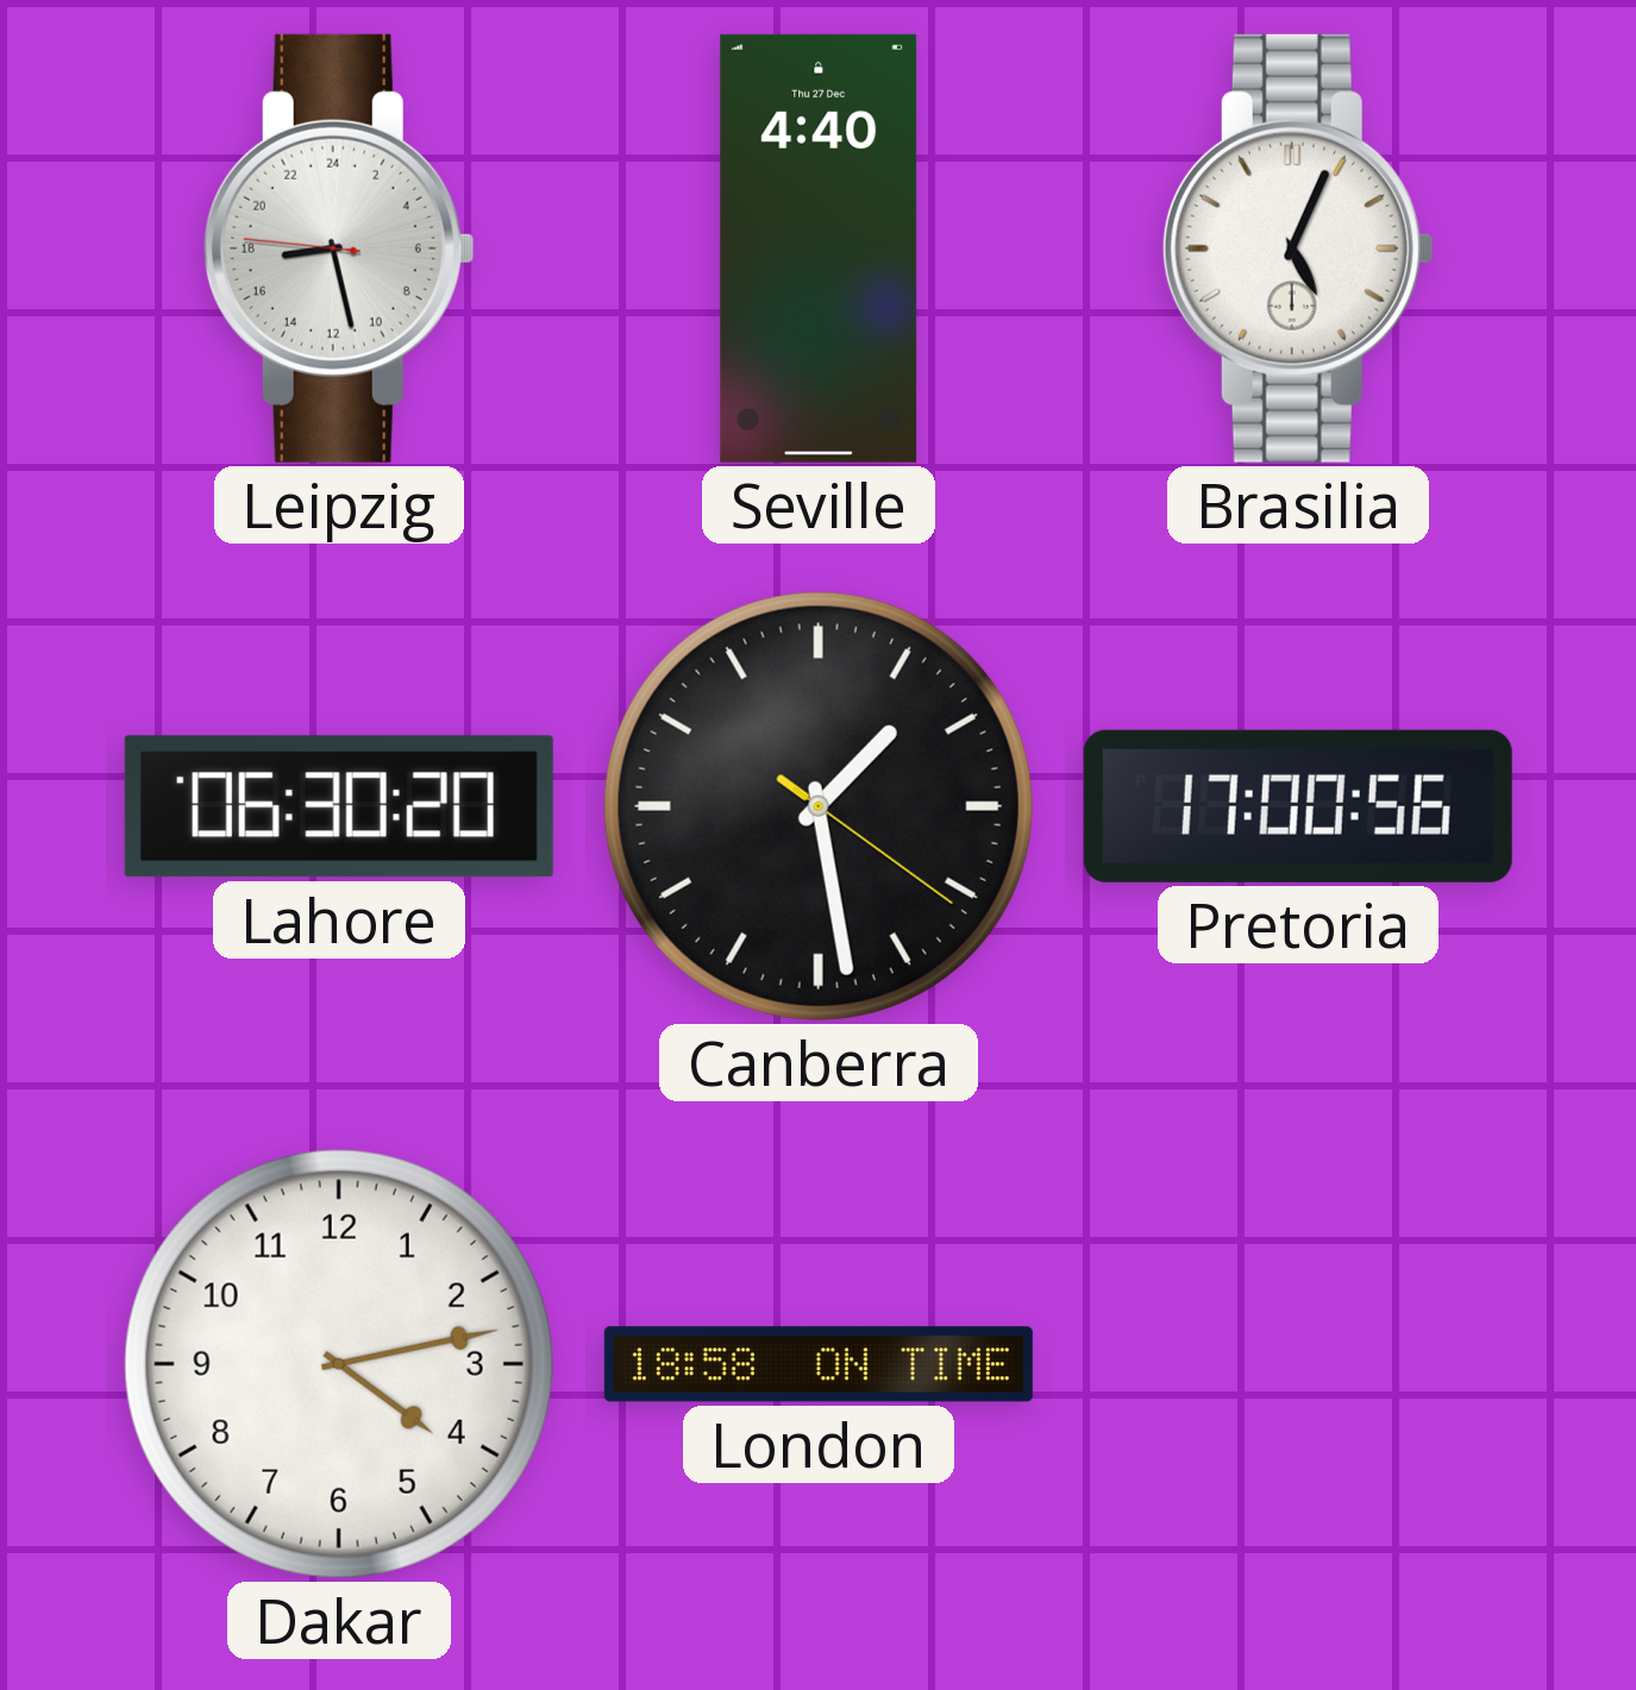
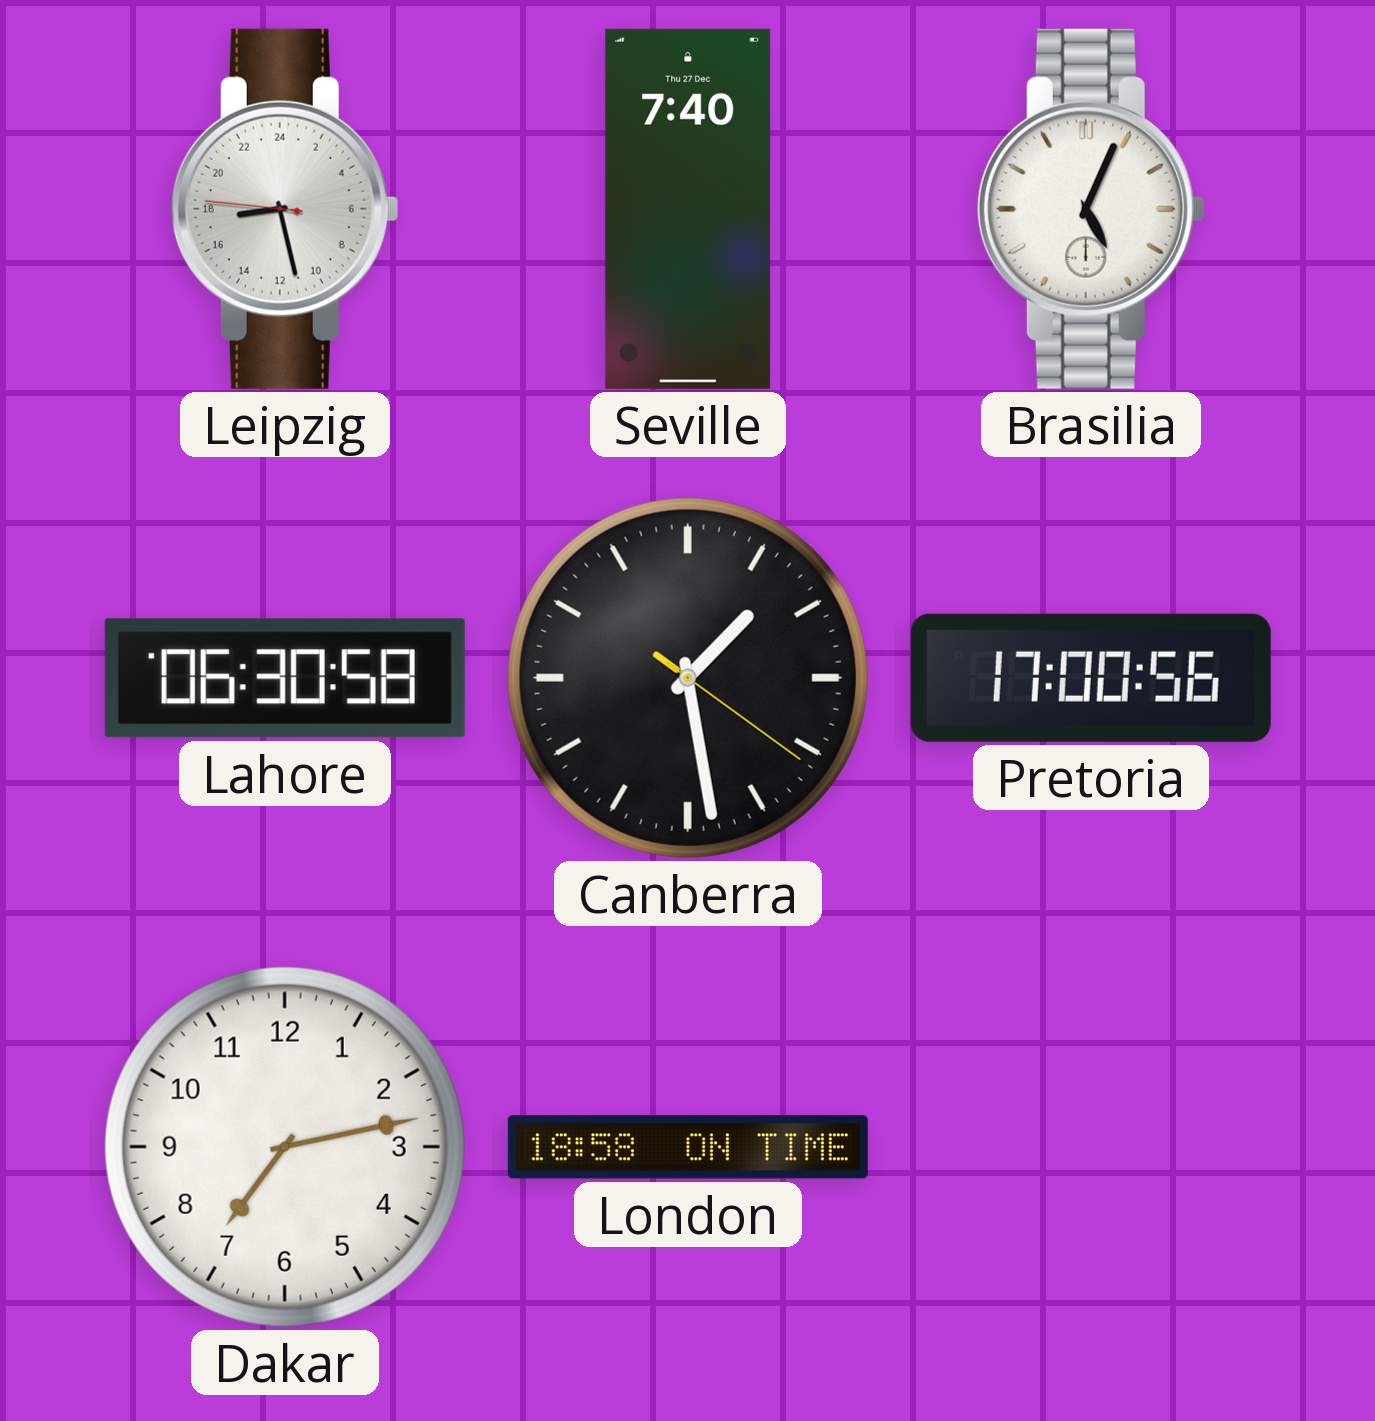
Seville: 4:40 -> 7:40 (688, 209)
Lahore: 06:30:20 -> 06:30:58 (285, 678)
Dakar: 4:13 -> 7:13 (285, 1147)
